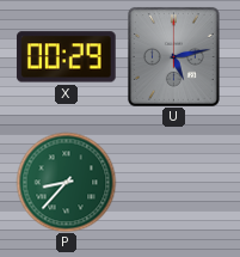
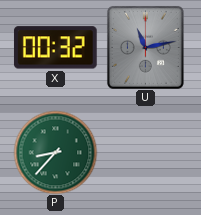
X: 00:29 -> 00:32 (55, 48)
U: 5:13 -> 11:13 (145, 47)
